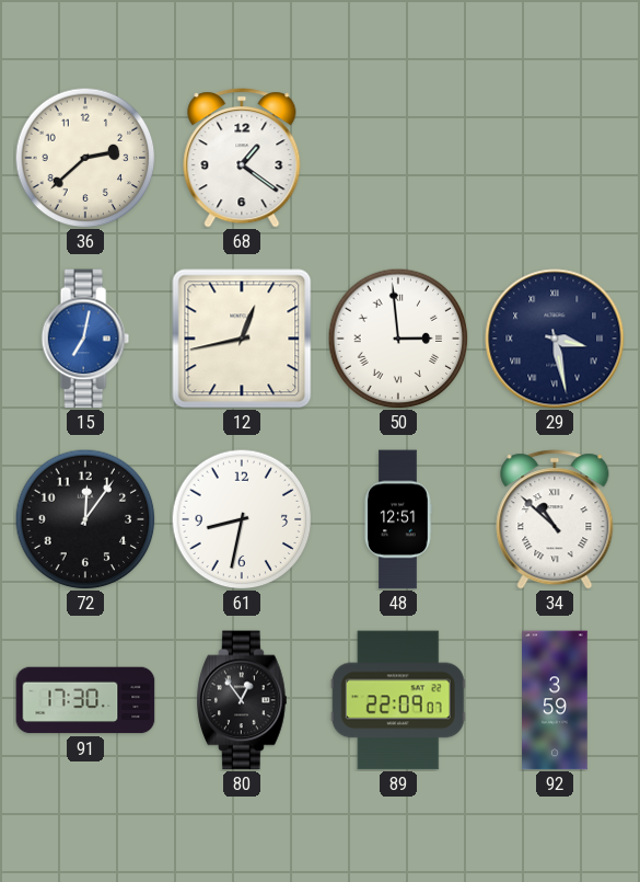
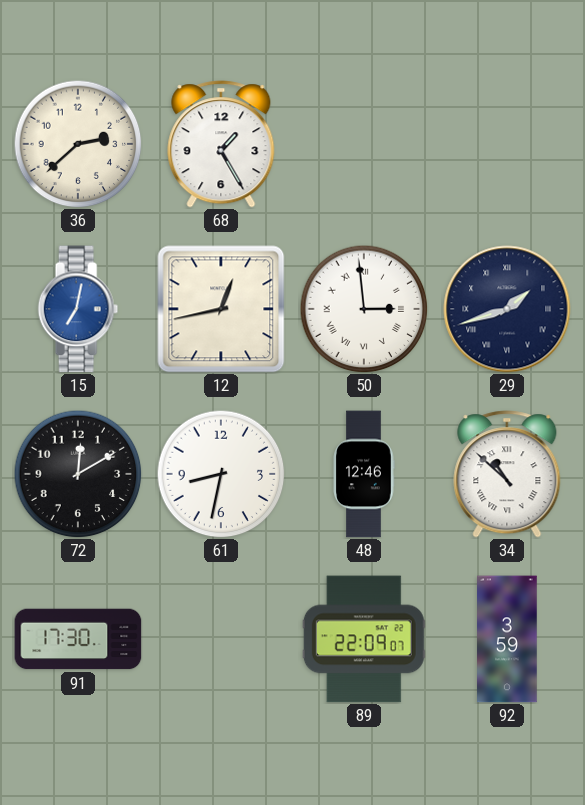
68: 1:21 -> 1:25 (221, 144)
29: 3:28 -> 1:42 (507, 309)
72: 12:06 -> 12:10 (78, 474)
48: 12:51 -> 12:46 (364, 474)
80: 12:54 -> none (242, 700)
